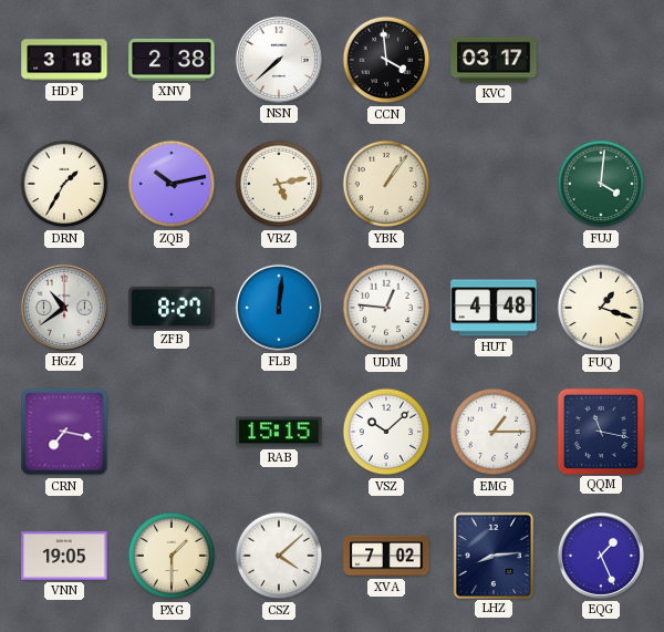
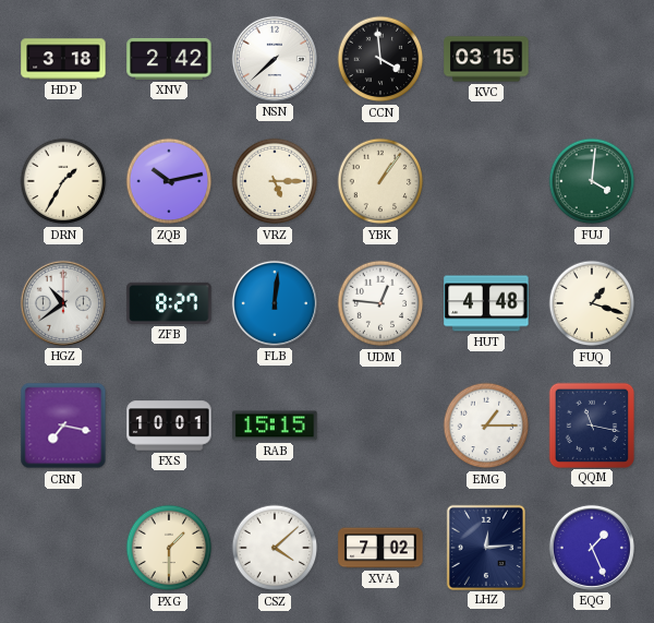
XNV: 2:38 -> 2:42 (169, 59)
KVC: 03:17 -> 03:15 (486, 59)
VRZ: 5:13 -> 5:15 (275, 181)
FXS: none -> 10:01 (169, 426)
VSZ: 10:08 -> none (386, 432)
VNN: 19:05 -> none (64, 556)
LHZ: 8:14 -> 12:14 (485, 547)
